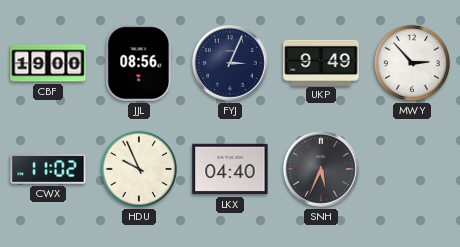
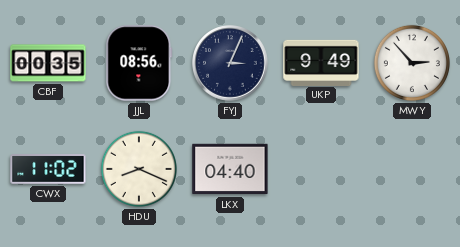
CBF: 19:00 -> 00:35 (48, 63)
HDU: 9:56 -> 8:19 (139, 169)
SNH: 5:34 -> none (321, 169)
